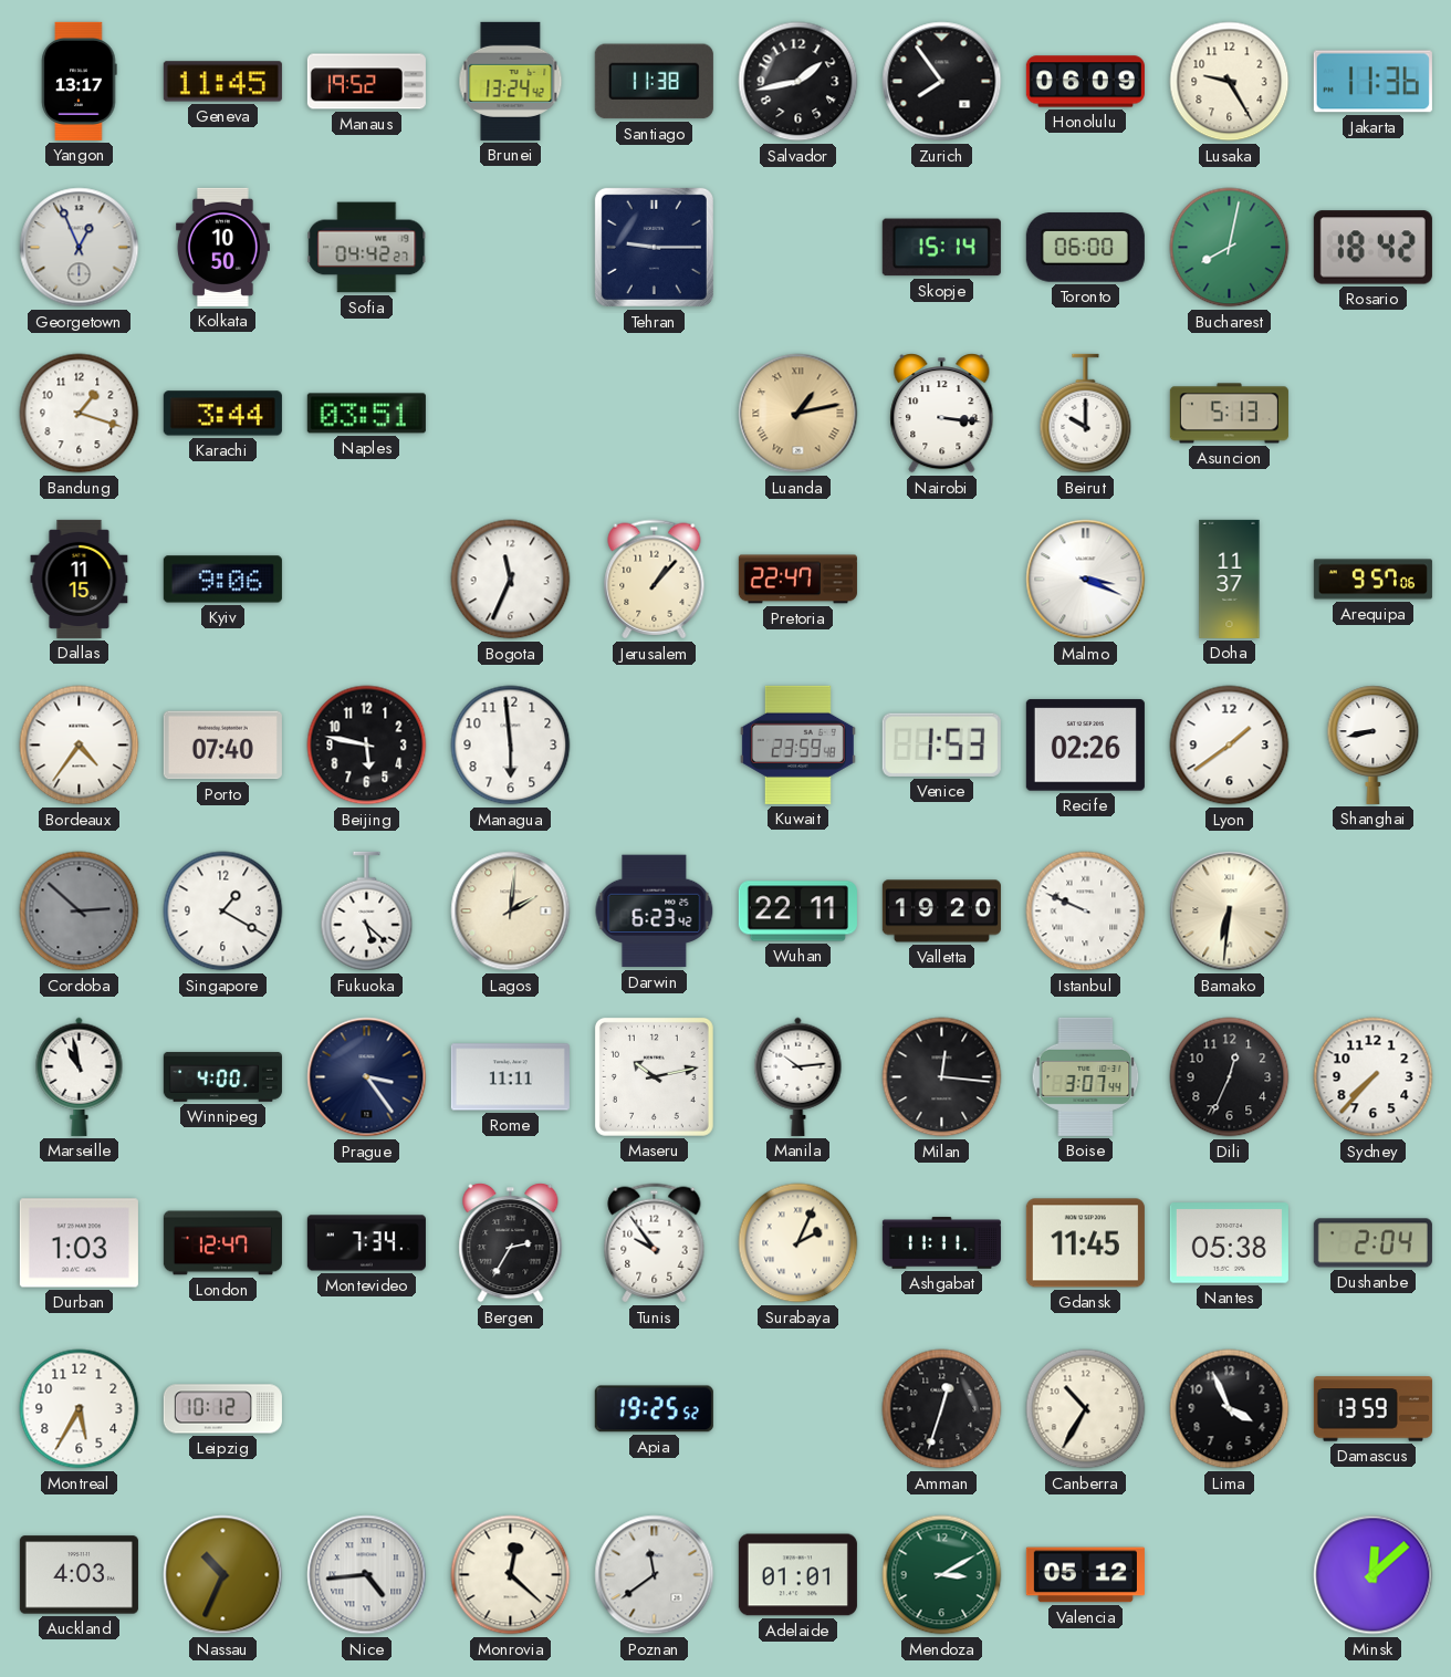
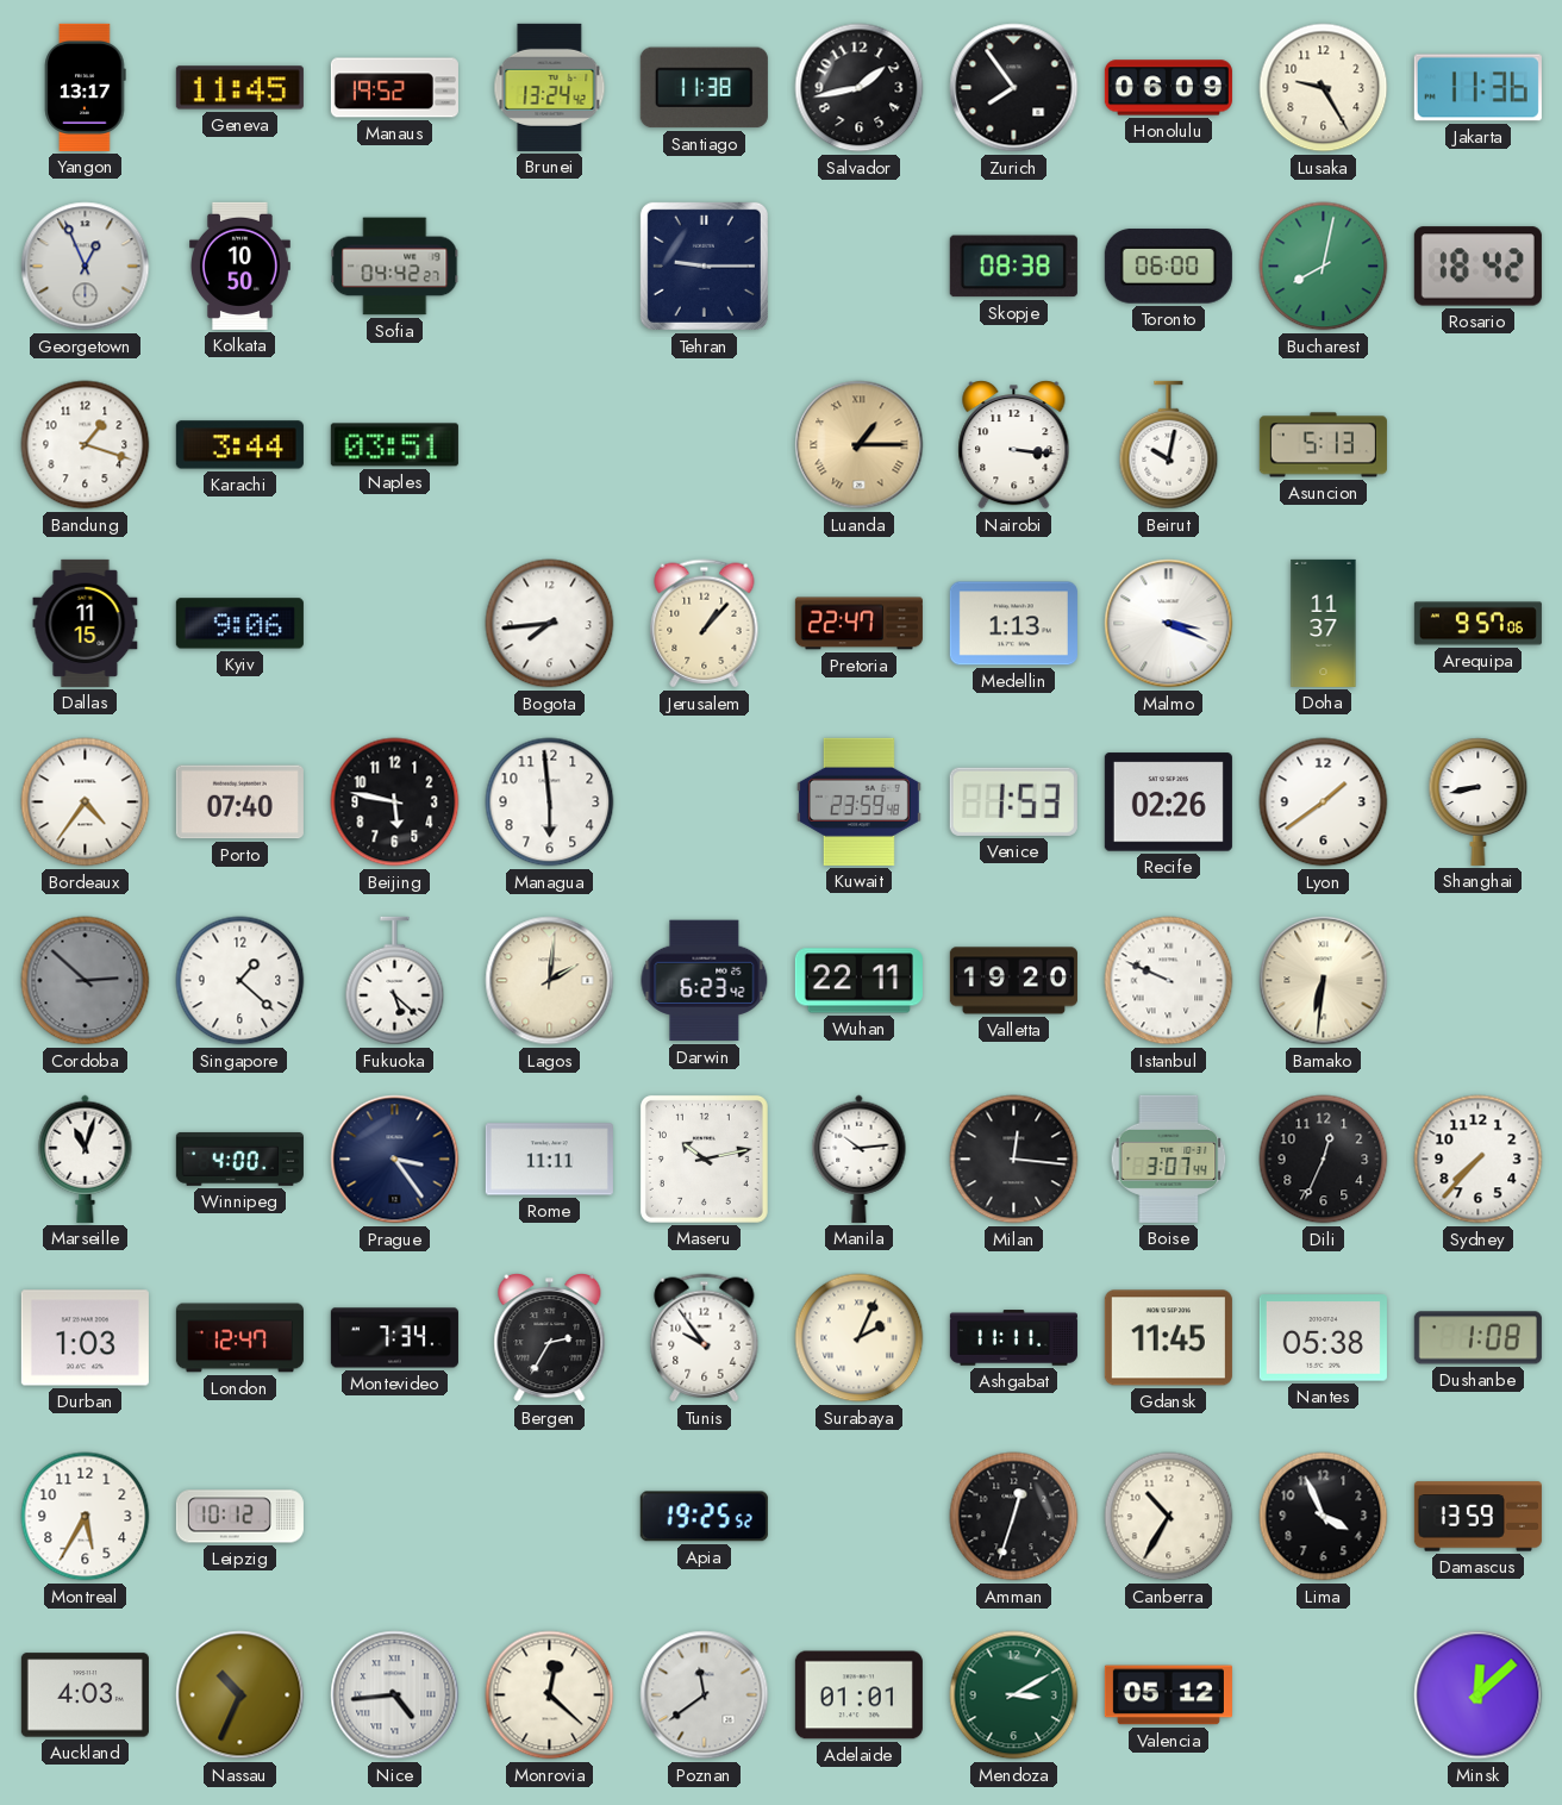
Skopje: 15:14 -> 08:38 (1013, 267)
Luanda: 1:13 -> 1:15 (860, 445)
Beirut: 10:00 -> 10:02 (1169, 445)
Bogota: 11:34 -> 7:44 (550, 624)
Medellin: none -> 1:13 (1013, 624)
Singapore: 1:20 -> 1:22 (240, 981)
Marseille: 10:58 -> 11:03 (86, 1158)
Dushanbe: 2:04 -> 1:08 (1477, 1338)
